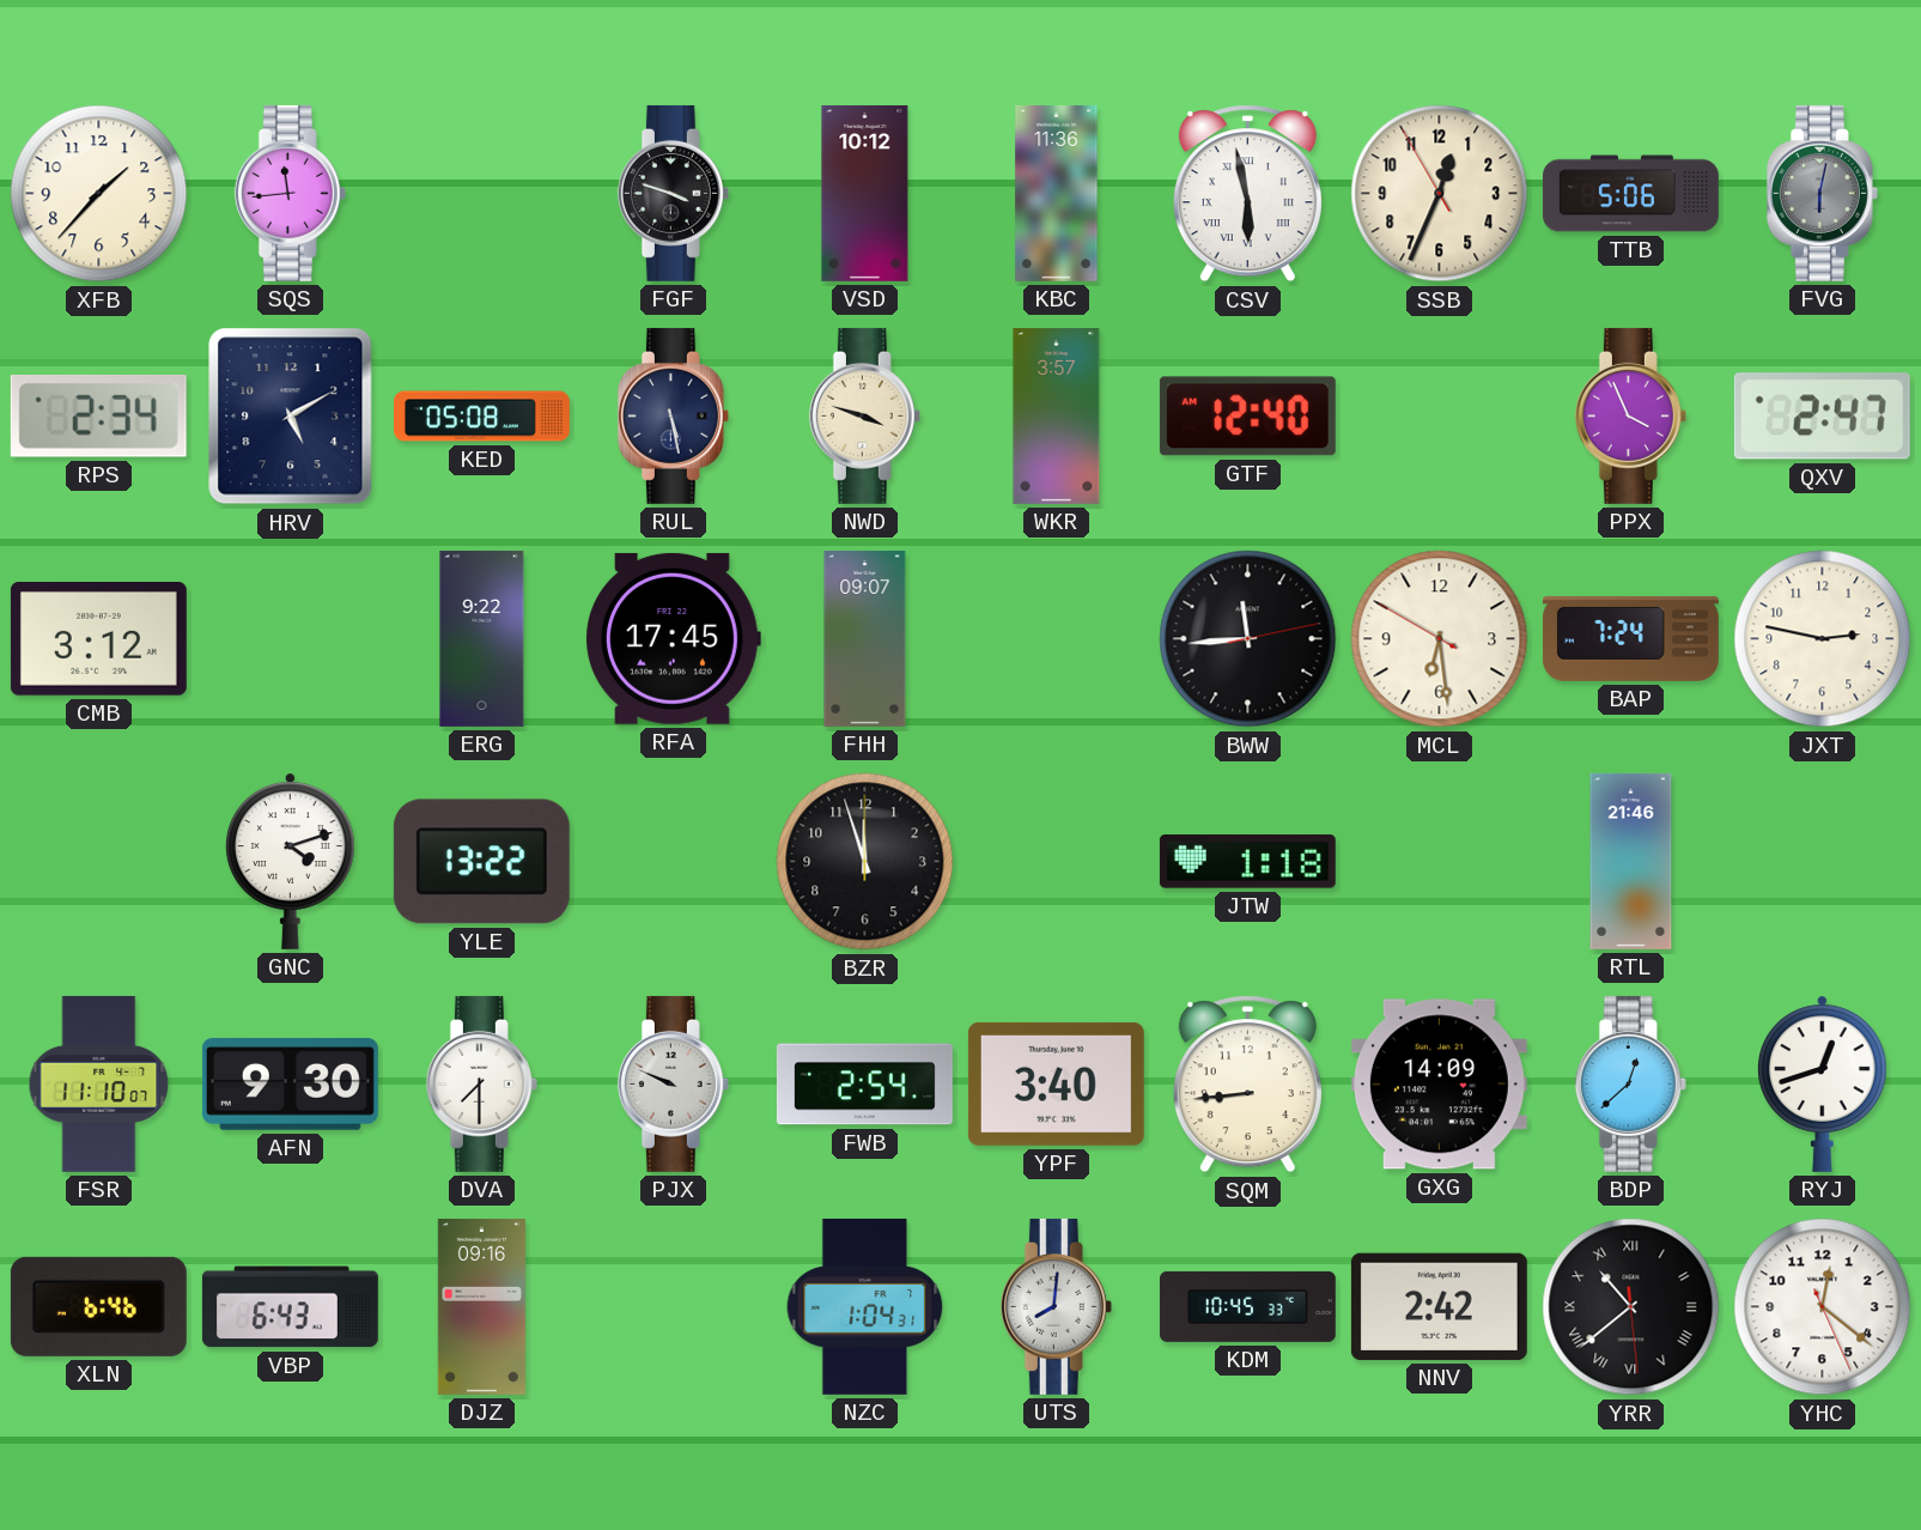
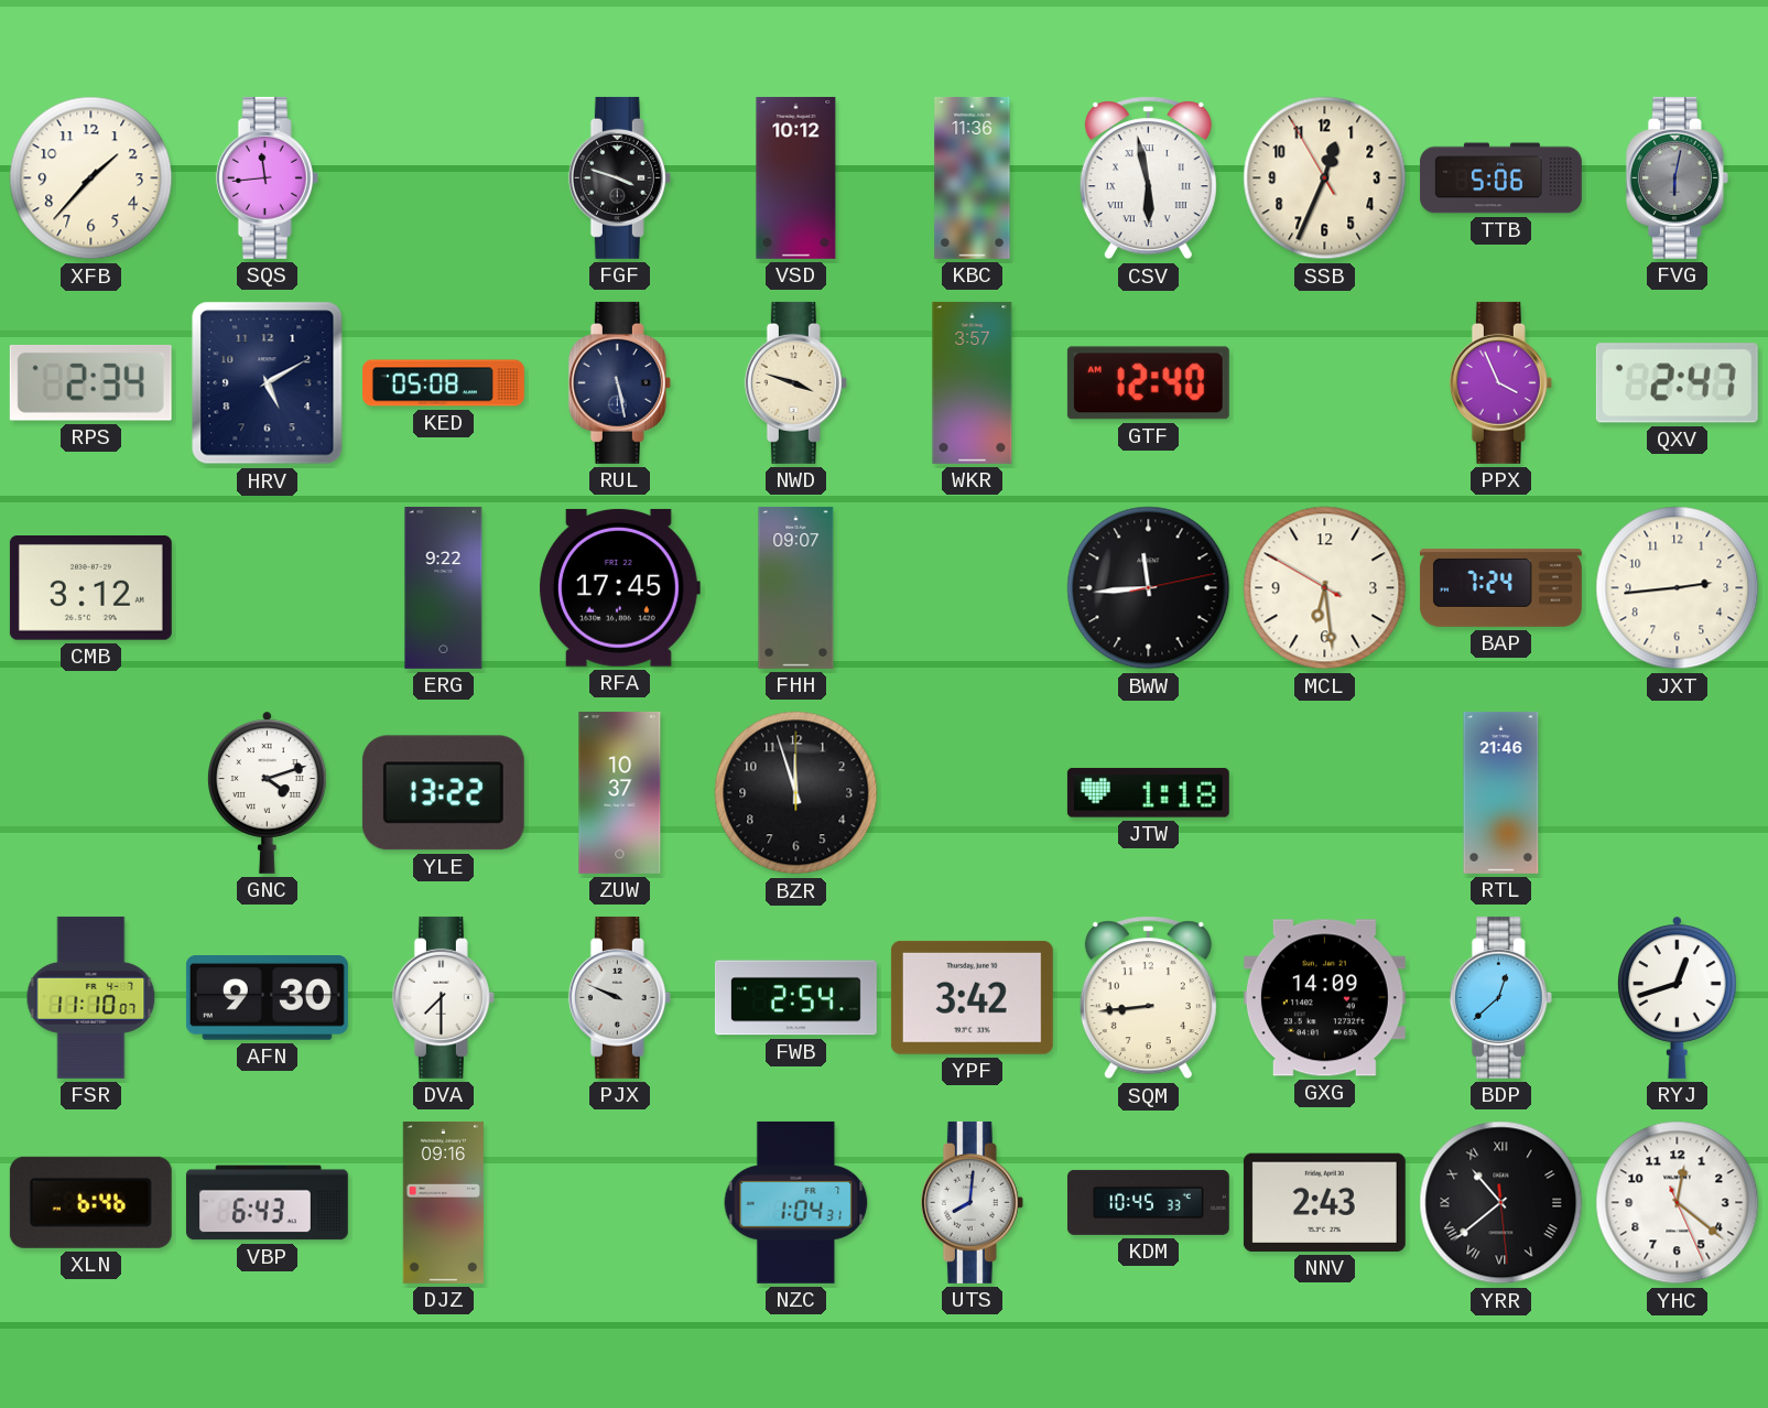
JXT: 2:47 -> 2:44 (1678, 588)
ZUW: none -> 10:37 (620, 792)
YPF: 3:40 -> 3:42 (972, 997)
NNV: 2:42 -> 2:43 (1324, 1202)
